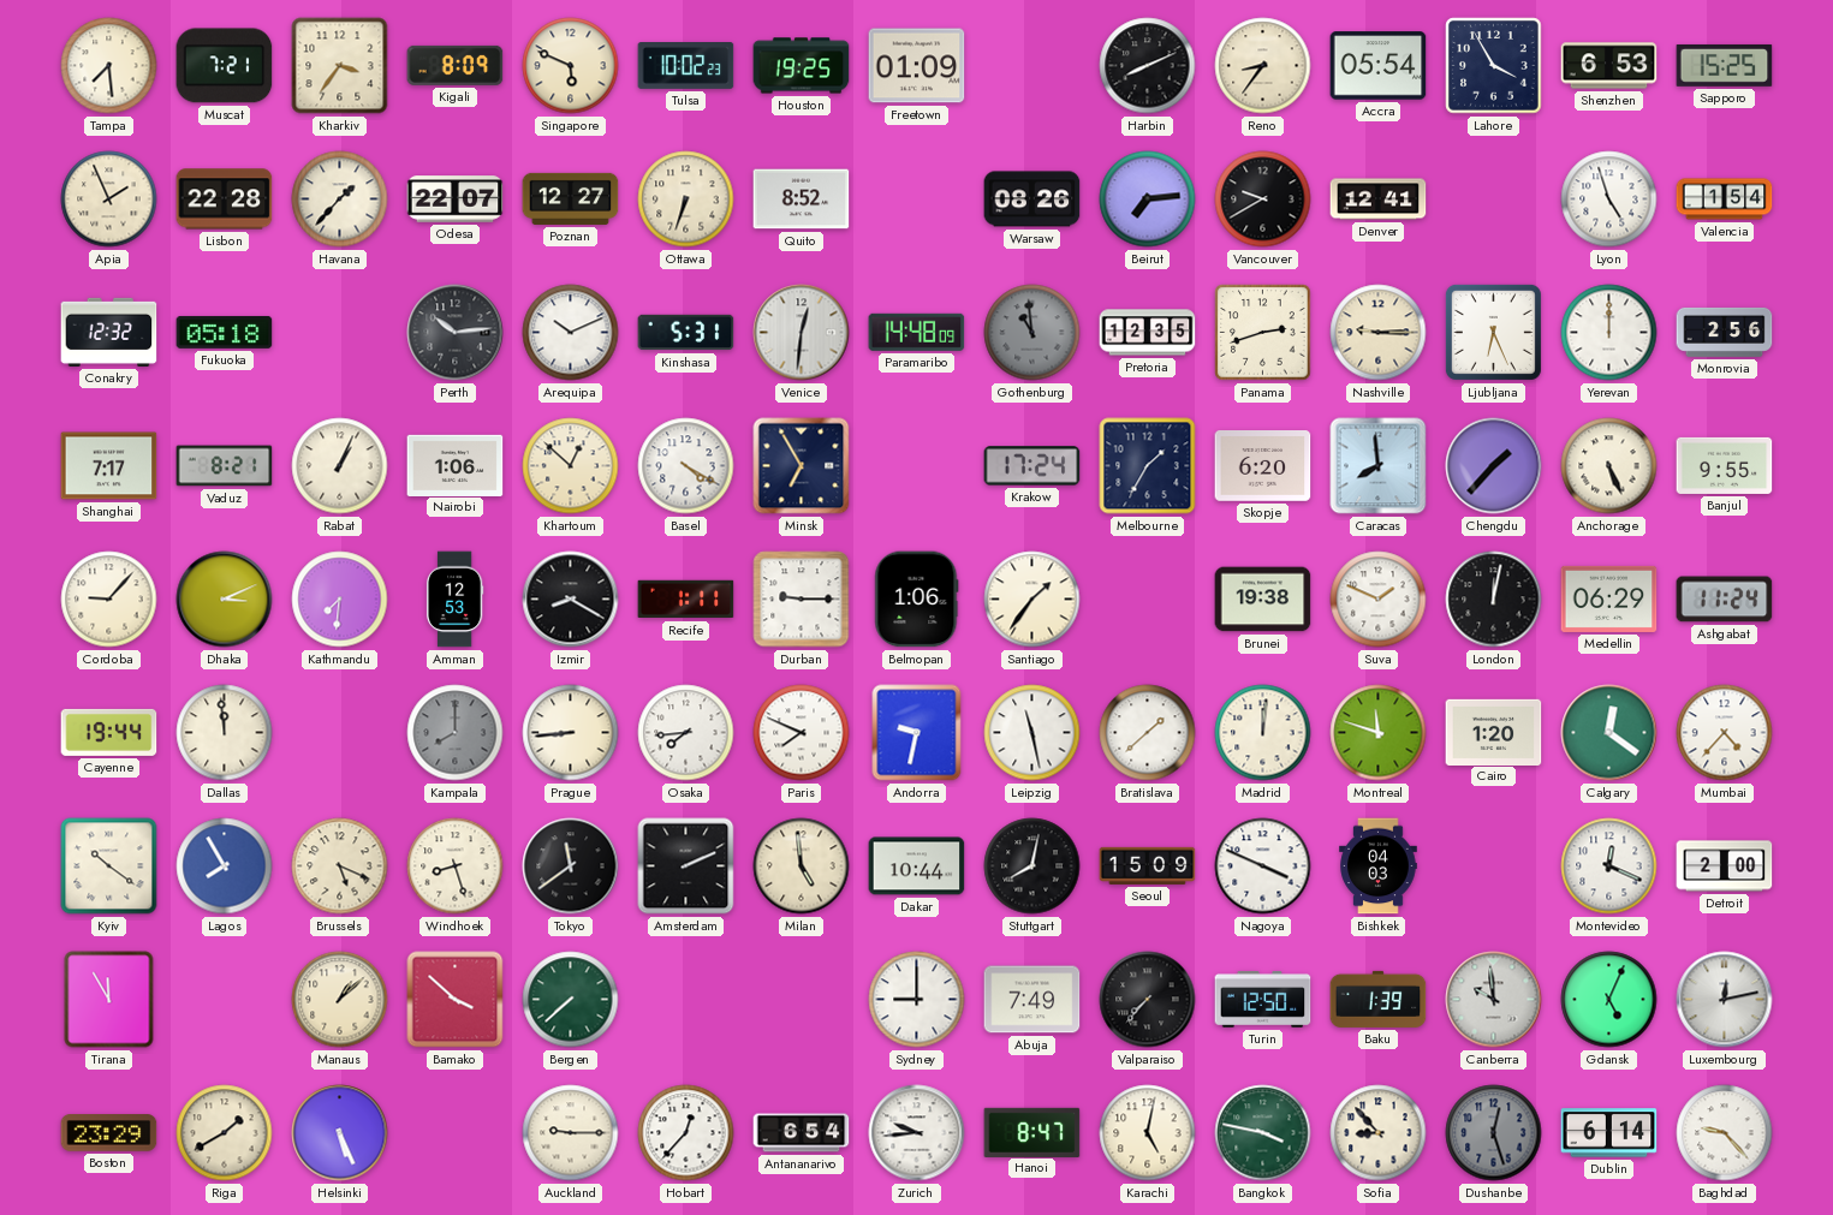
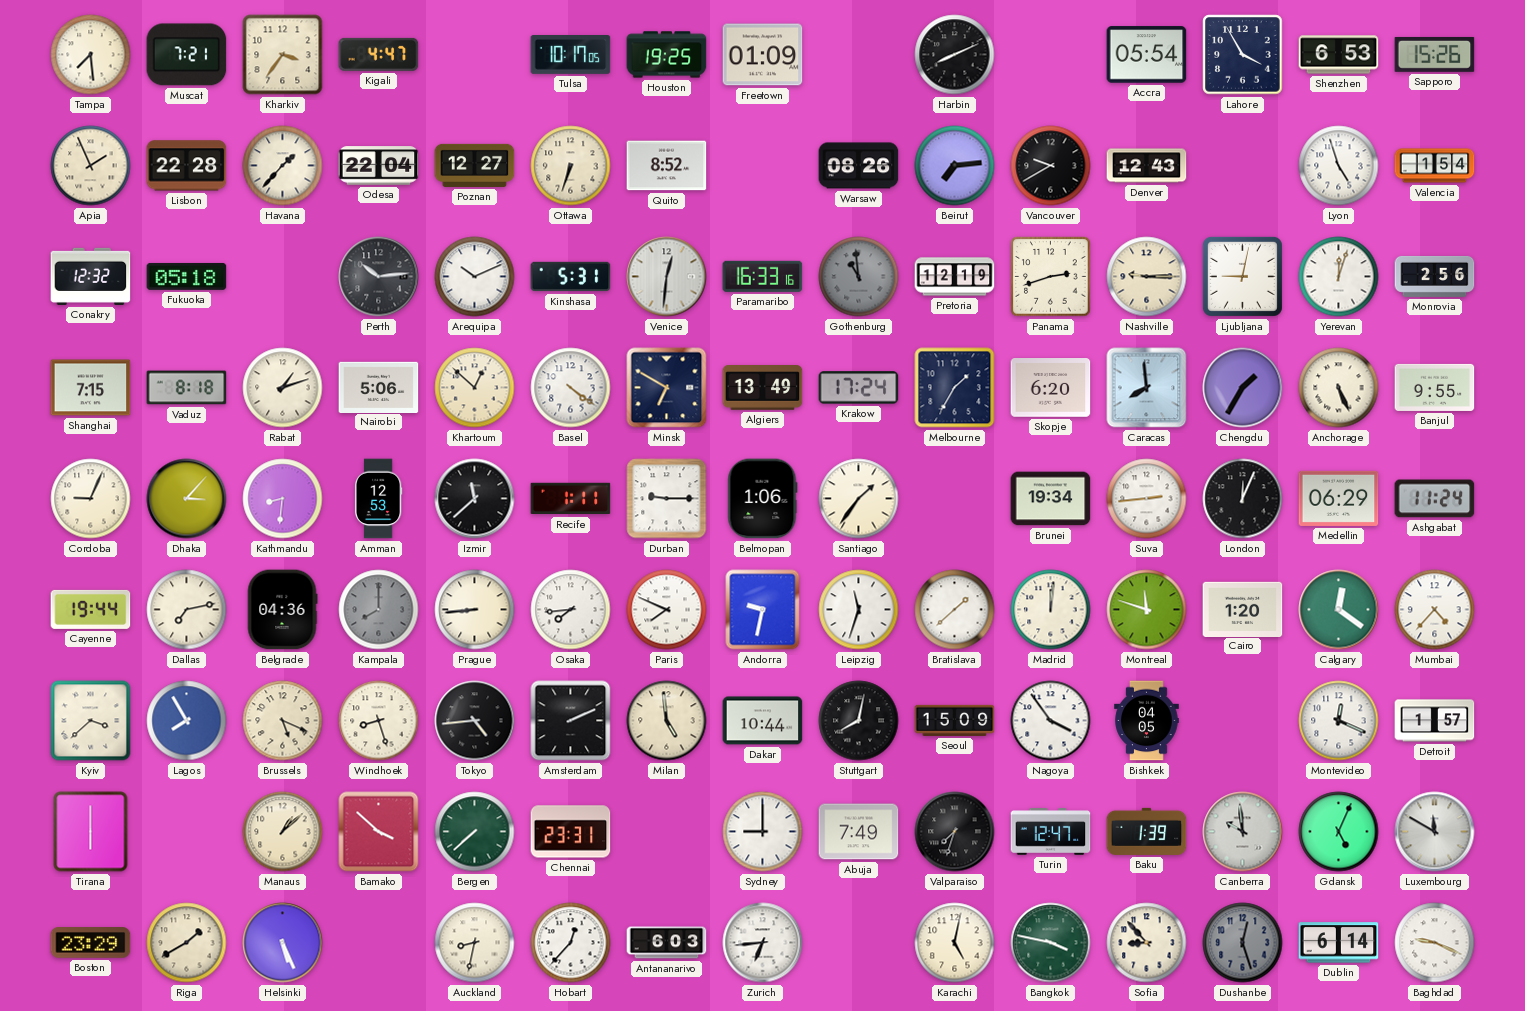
Kigali: 8:09 -> 4:47 (379, 54)
Singapore: 5:49 -> none (571, 66)
Tulsa: 10:02 -> 10:17 (571, 55)
Reno: 8:36 -> none (1263, 66)
Sapporo: 15:25 -> 15:26 (1435, 54)
Odesa: 22:07 -> 22:04 (379, 166)
Denver: 12:41 -> 12:43 (1147, 166)
Paramaribo: 14:48 -> 16:33 (763, 276)
Pretoria: 12:35 -> 12:19 (955, 277)
Ljubljana: 6:26 -> 9:02 (1242, 276)
Yerevan: 12:00 -> 12:03 (1339, 277)
Shanghai: 7:17 -> 7:15 (91, 388)
Vaduz: 8:21 -> 8:18 (187, 388)
Rabat: 1:04 -> 1:12 (283, 388)
Nairobi: 1:06 -> 5:06 (379, 387)
Basel: 4:20 -> 4:21 (571, 388)
Minsk: 6:55 -> 6:50 (667, 388)
Algiers: none -> 13:49 (763, 388)
Chengdu: 1:37 -> 1:35 (1243, 388)
Cordoba: 9:07 -> 9:04 (91, 499)
Dhaka: 3:11 -> 3:07 (187, 499)
Kathmandu: 7:31 -> 8:31 (283, 499)
Izmir: 8:20 -> 11:38 (475, 499)
Brunei: 19:38 -> 19:34 (1051, 499)
Suva: 1:49 -> 2:44 (1147, 499)
London: 12:02 -> 12:04 (1243, 499)
Dallas: 11:59 -> 7:13 (187, 610)
Belgrade: none -> 04:36 (282, 610)
Leipzig: 11:28 -> 11:33 (859, 610)
Kyiv: 10:21 -> 3:38 (91, 721)
Tokyo: 11:39 -> 4:44 (475, 721)
Nagoya: 3:49 -> 3:54 (1051, 721)
Bishkek: 04:03 -> 04:05 (1147, 721)
Detroit: 2:00 -> 1:57 (1435, 721)
Tirana: 11:55 -> 6:00 (91, 832)
Chennai: none -> 23:31 (571, 832)
Valparaiso: 7:37 -> 7:33 (955, 832)
Turin: 12:50 -> 12:47 (1051, 832)
Luxembourg: 12:13 -> 11:50 (1435, 832)
Auckland: 9:15 -> 8:32 (475, 943)
Antananarivo: 6:54 -> 6:03 (667, 943)
Zurich: 9:44 -> 6:44 (763, 943)
Hanoi: 8:47 -> none (1032, 1132)
Baghdad: 9:23 -> 9:19 (1435, 943)
